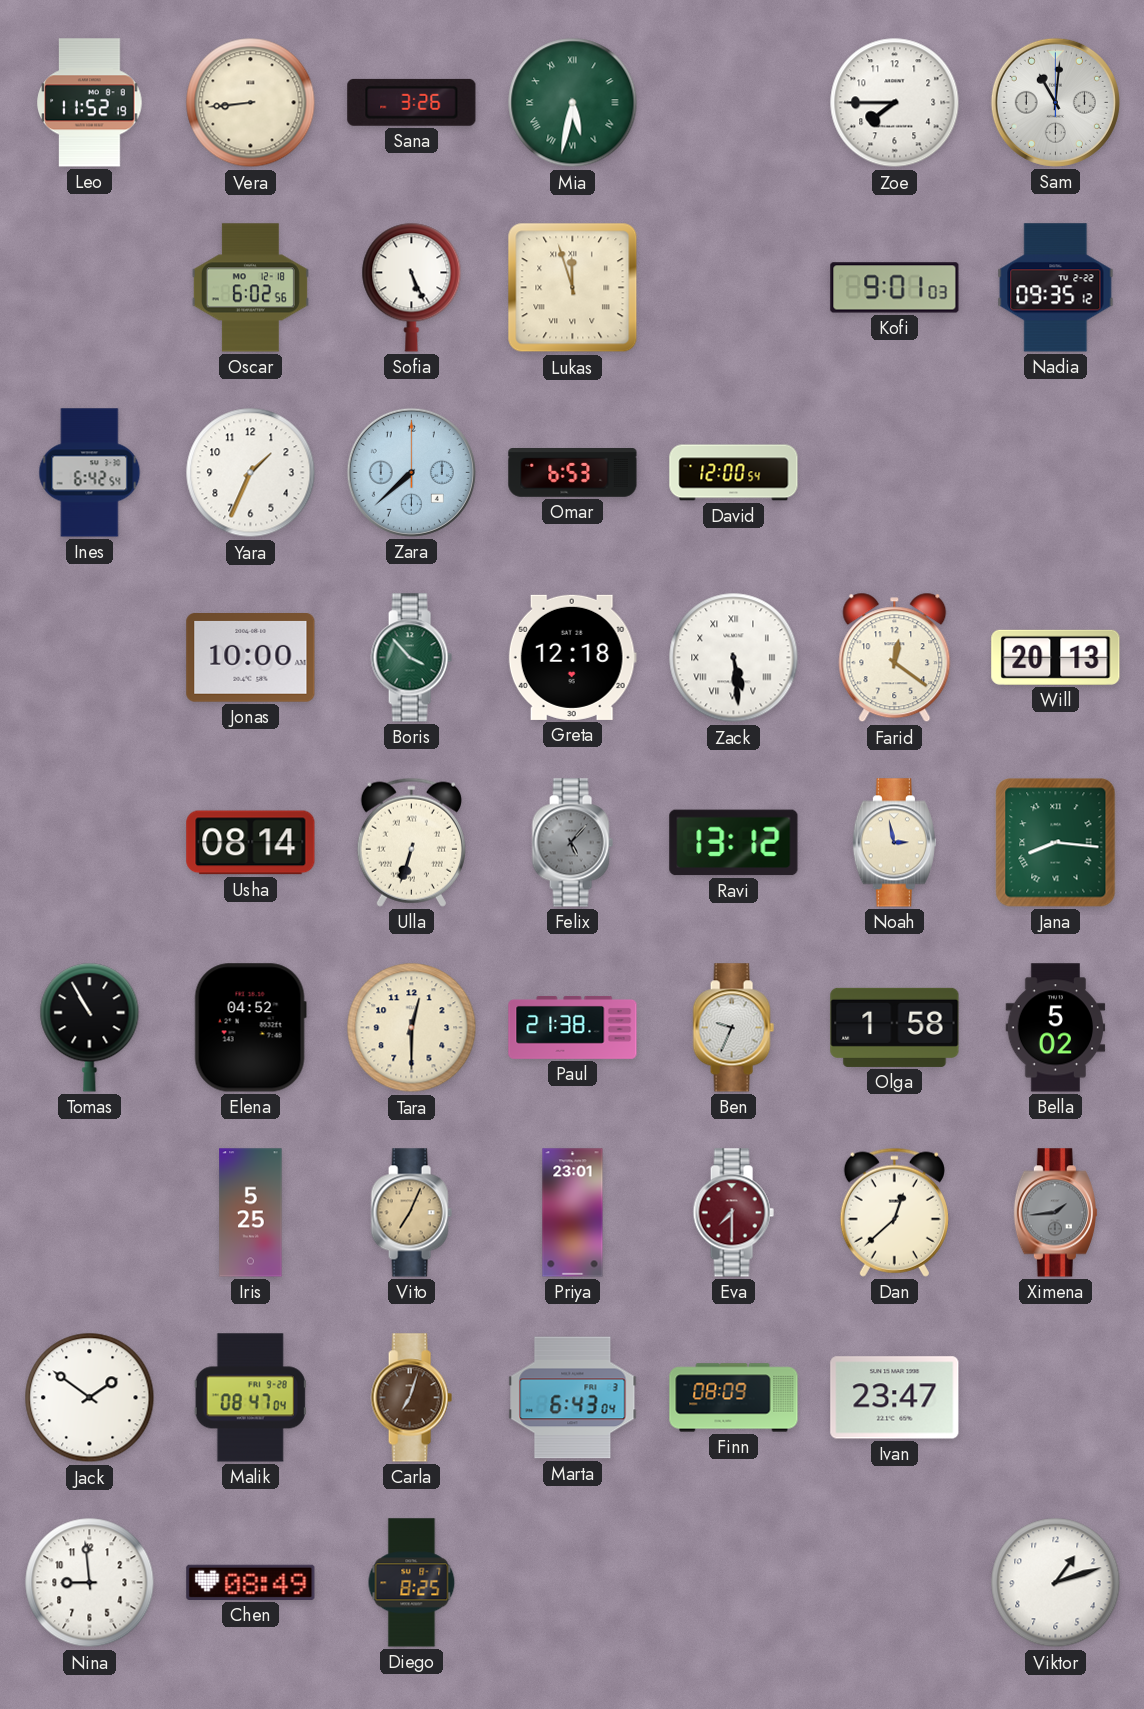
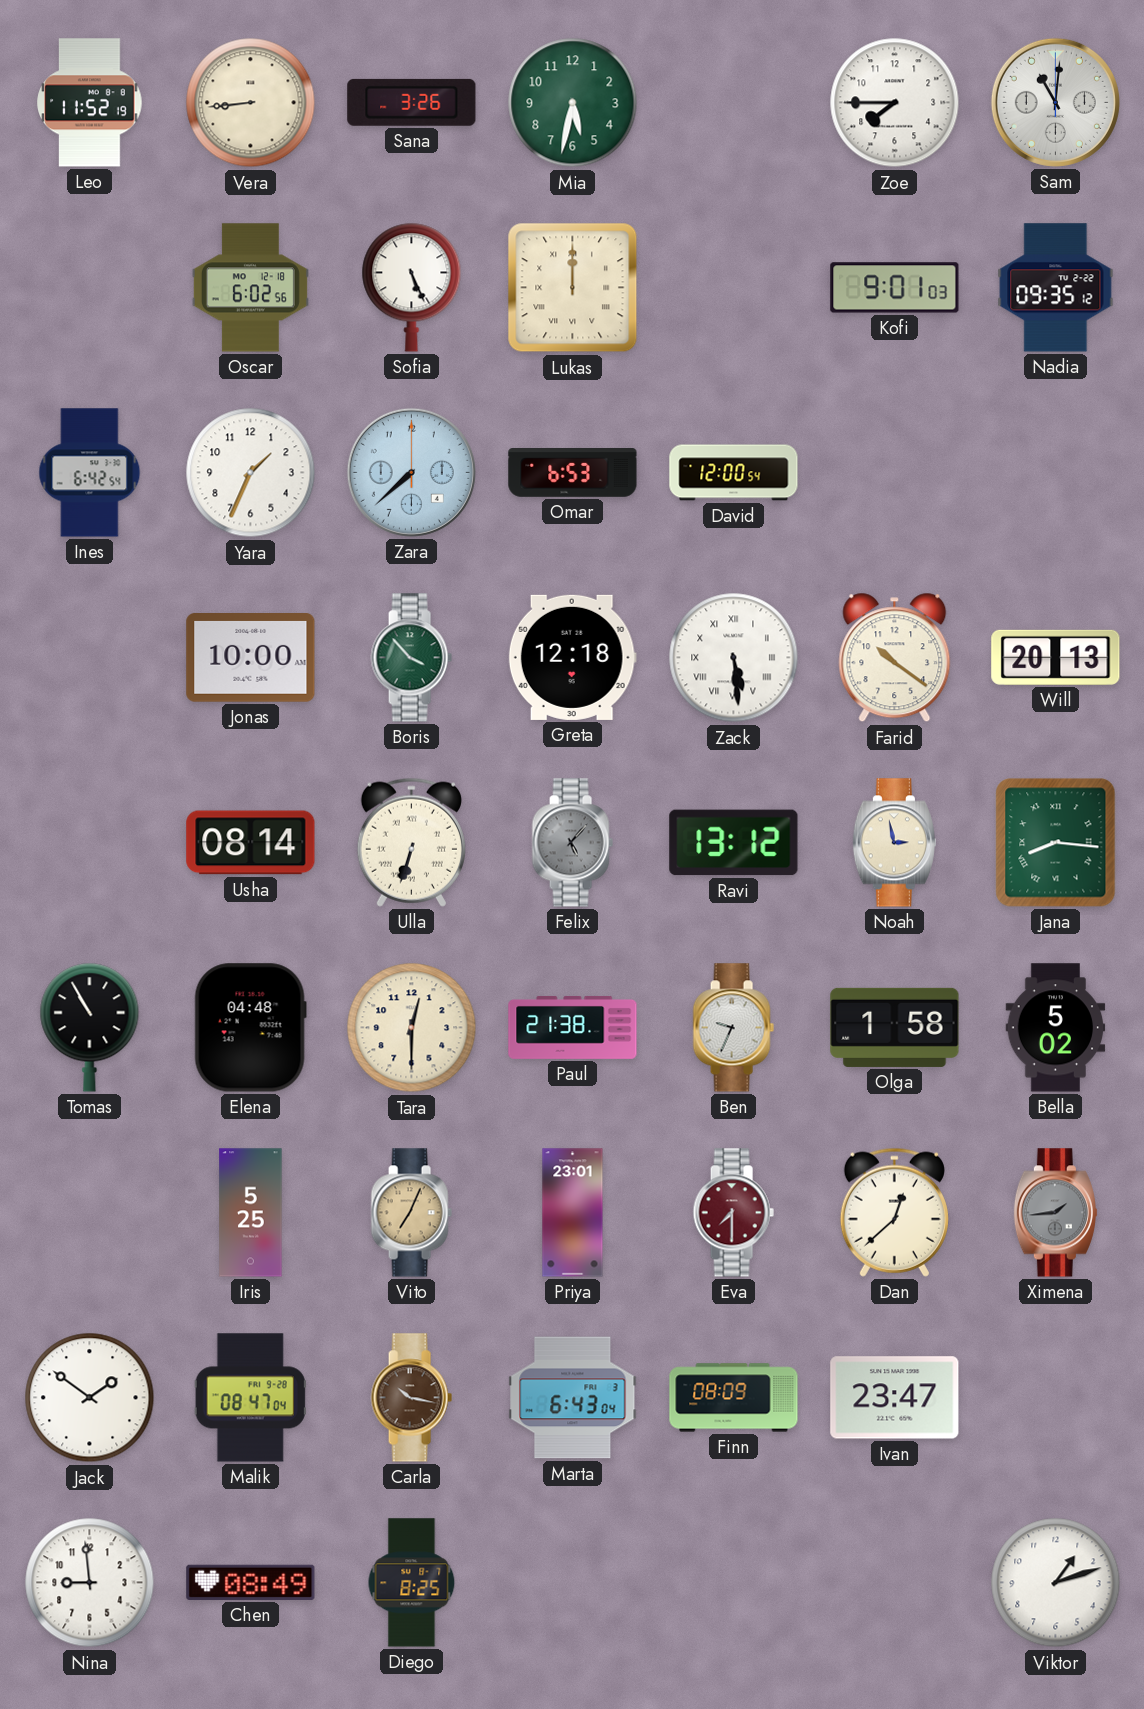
Mia numerals: Roman -> Arabic (573, 103)
Lukas: 11:57 -> 12:00 (573, 288)
Farid: 12:21 -> 10:21 (895, 658)
Elena: 04:52 -> 04:48 (250, 1028)
Carla: 7:03 -> 10:17 (411, 1398)
